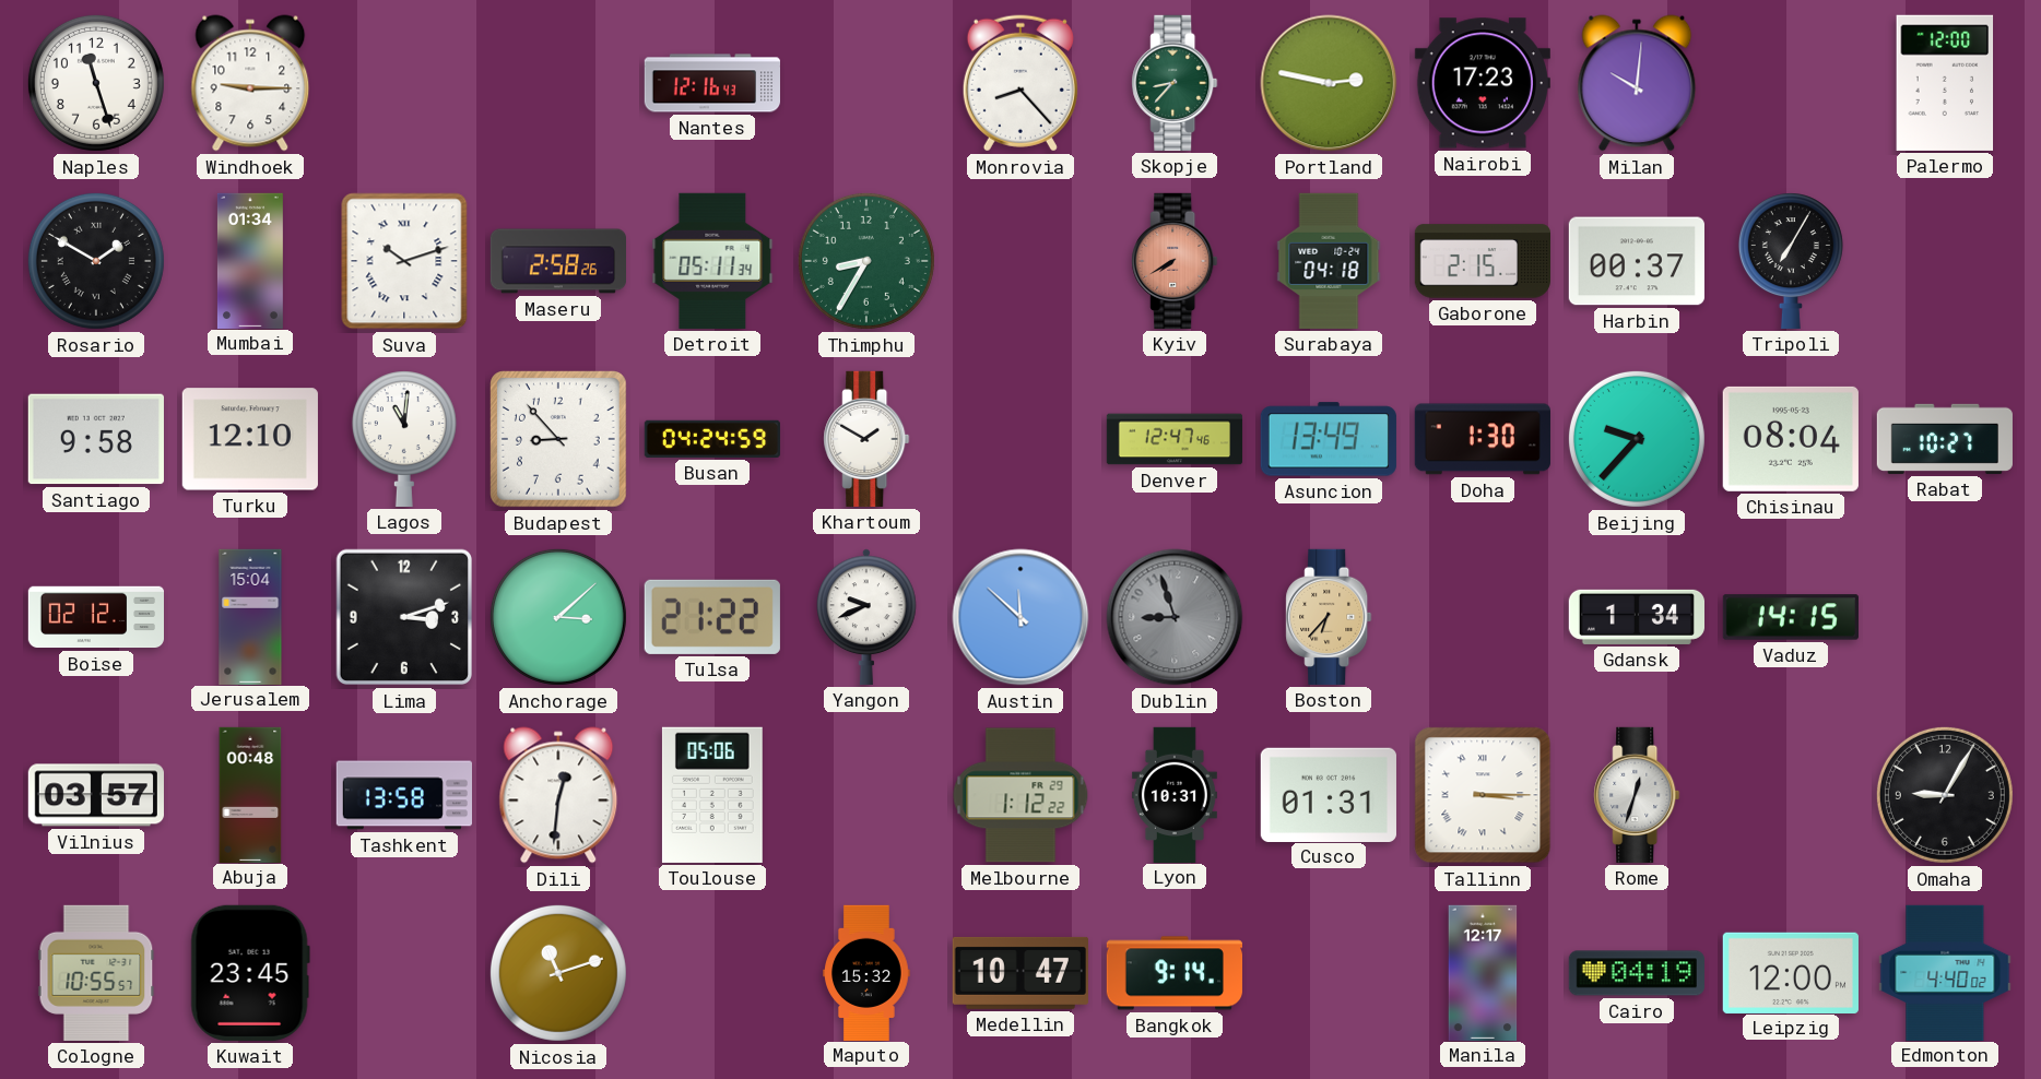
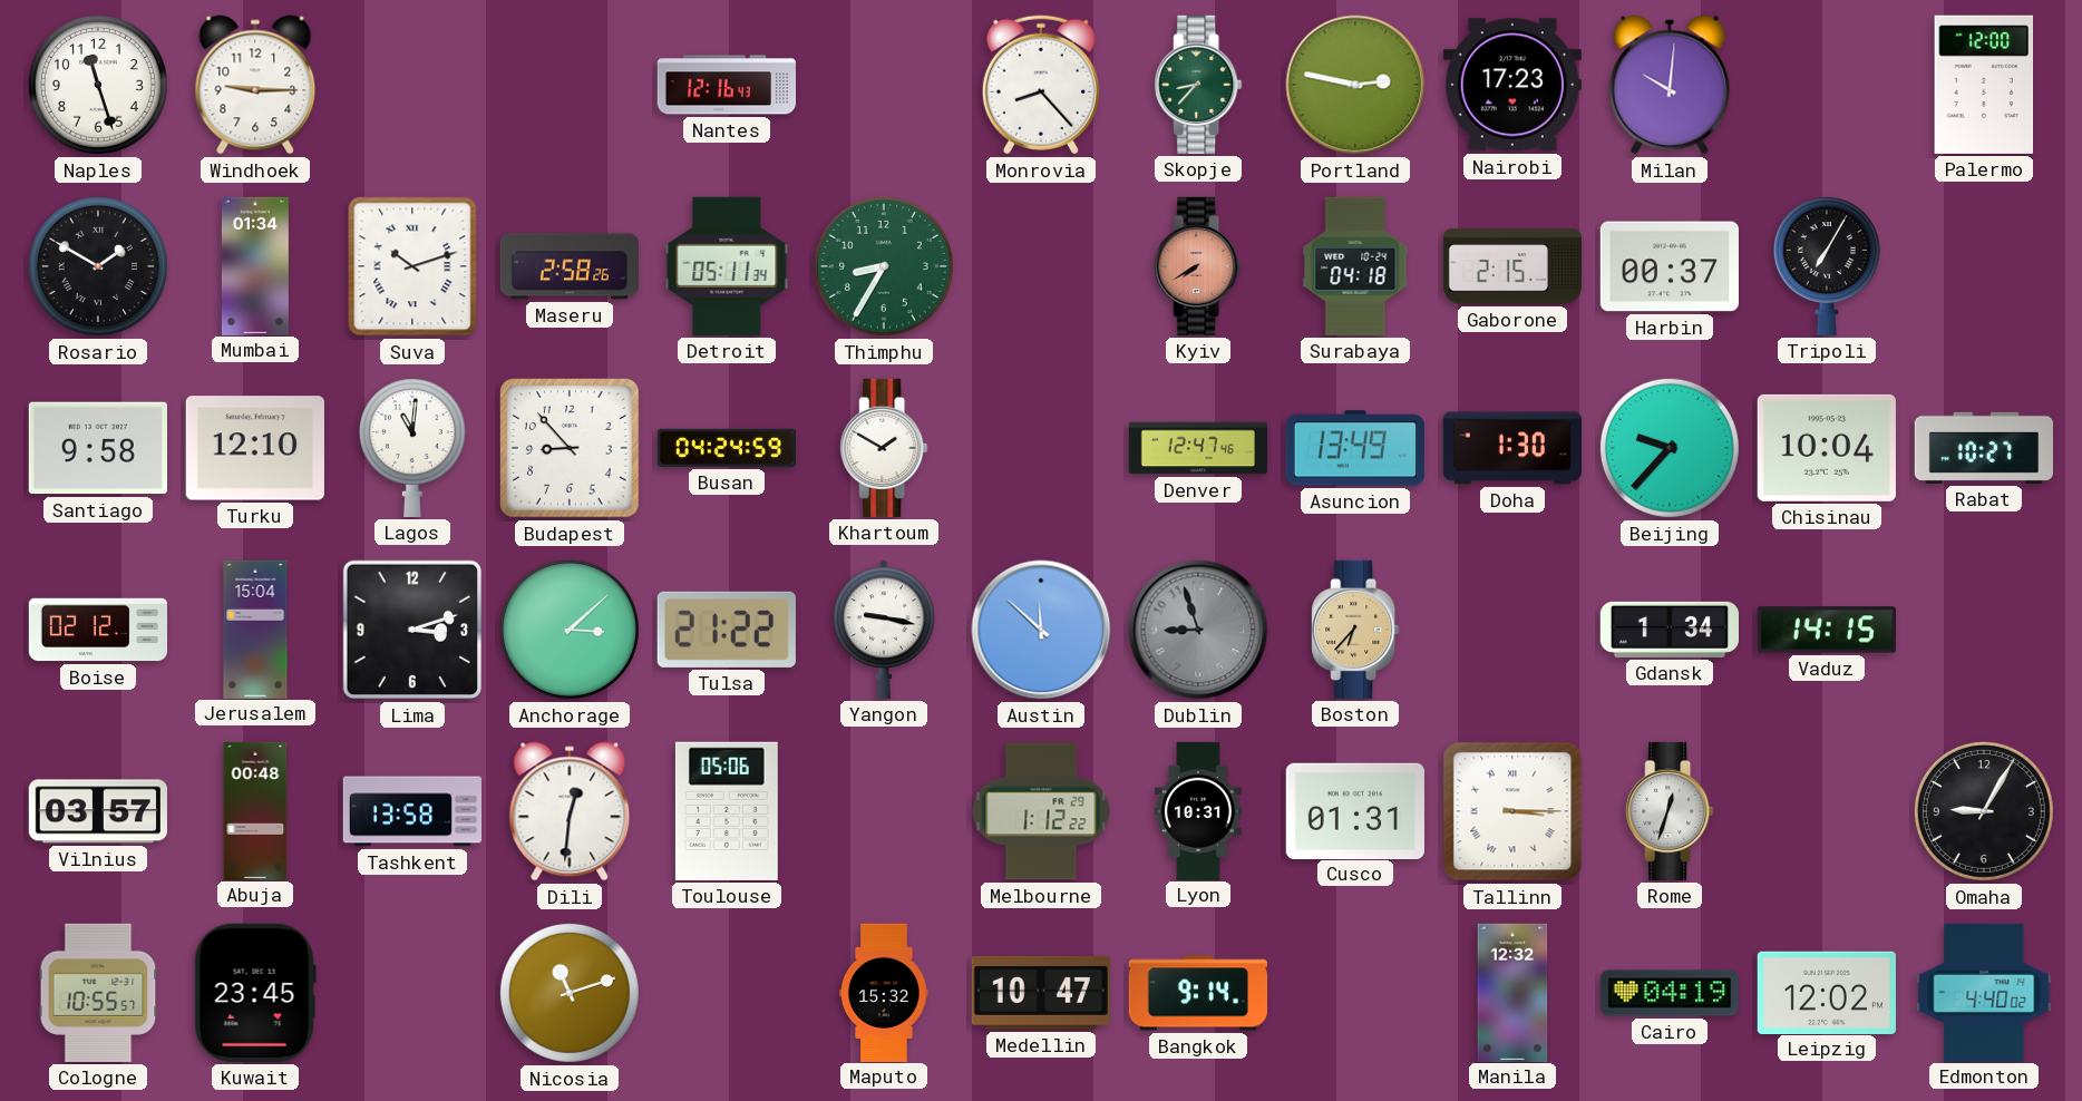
Chisinau: 08:04 -> 10:04 (1827, 448)
Yangon: 9:41 -> 9:17 (885, 630)
Manila: 12:17 -> 12:32 (1512, 992)
Leipzig: 12:00 -> 12:02 (1827, 992)
